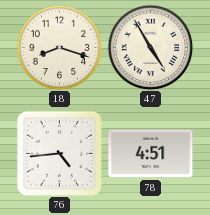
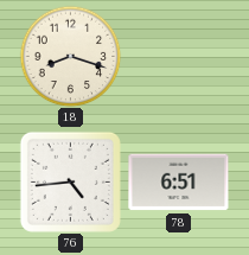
47: 4:55 -> none (150, 47)
78: 4:51 -> 6:51 (179, 183)
